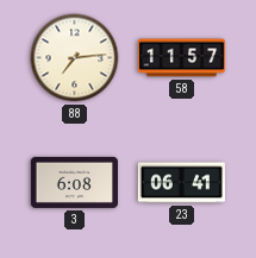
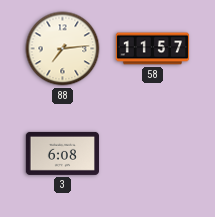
23: 06:41 -> none (182, 183)
